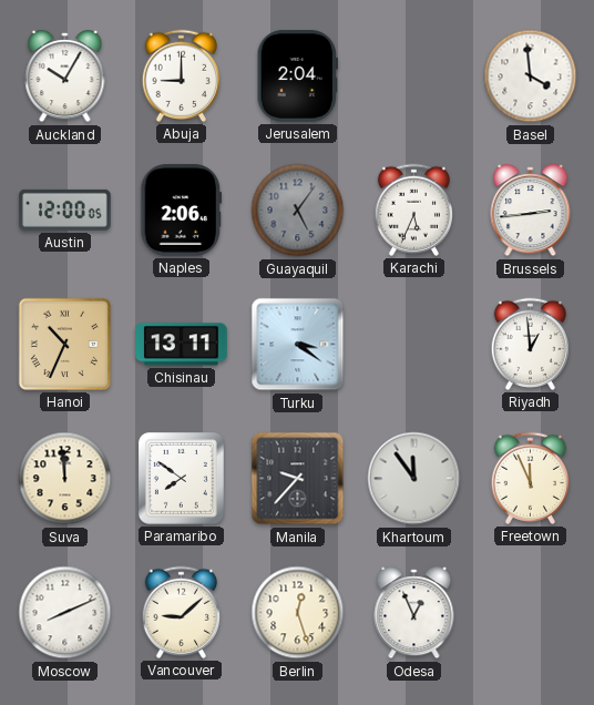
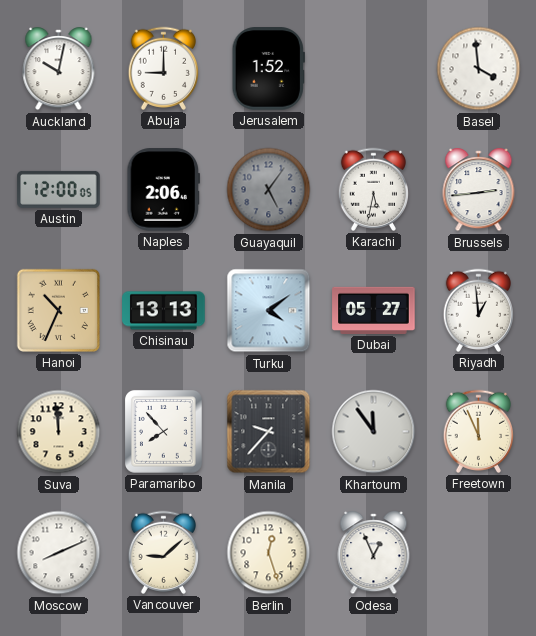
Auckland: 10:05 -> 10:02 (59, 69)
Jerusalem: 2:04 -> 1:52 (268, 69)
Karachi: 5:34 -> 5:32 (373, 189)
Chisinau: 13:11 -> 13:13 (164, 311)
Turku: 3:21 -> 4:09 (269, 311)
Dubai: none -> 05:27 (374, 310)
Paramaribo: 7:51 -> 7:53 (163, 432)
